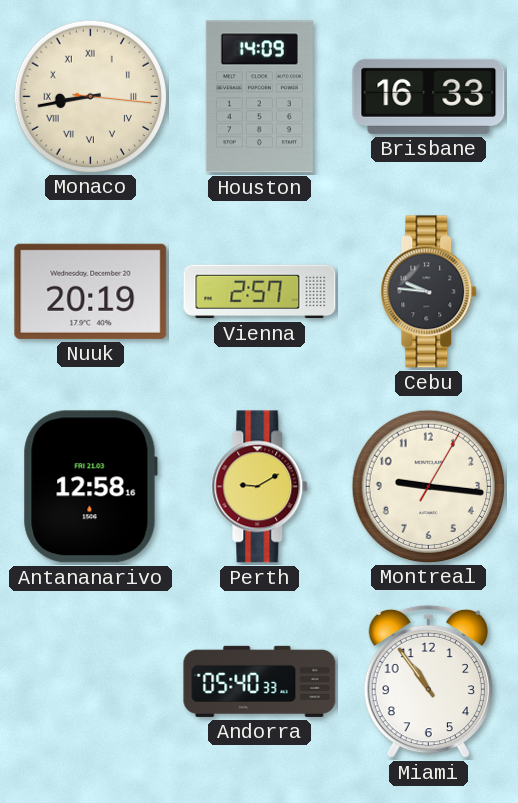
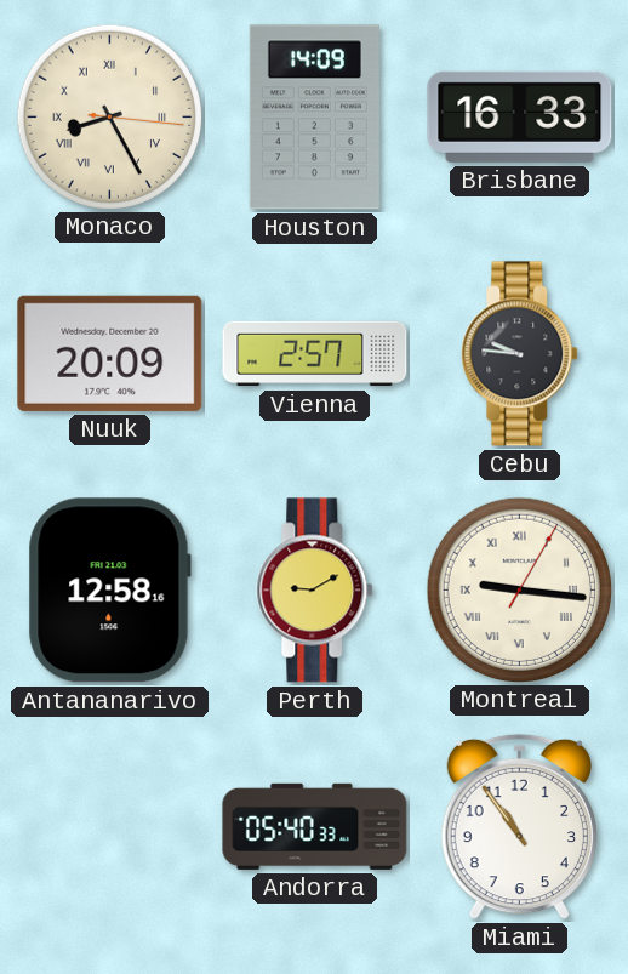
Monaco: 8:43 -> 8:25 (109, 116)
Nuuk: 20:19 -> 20:09 (110, 353)
Montreal numerals: Arabic -> Roman (519, 589)
